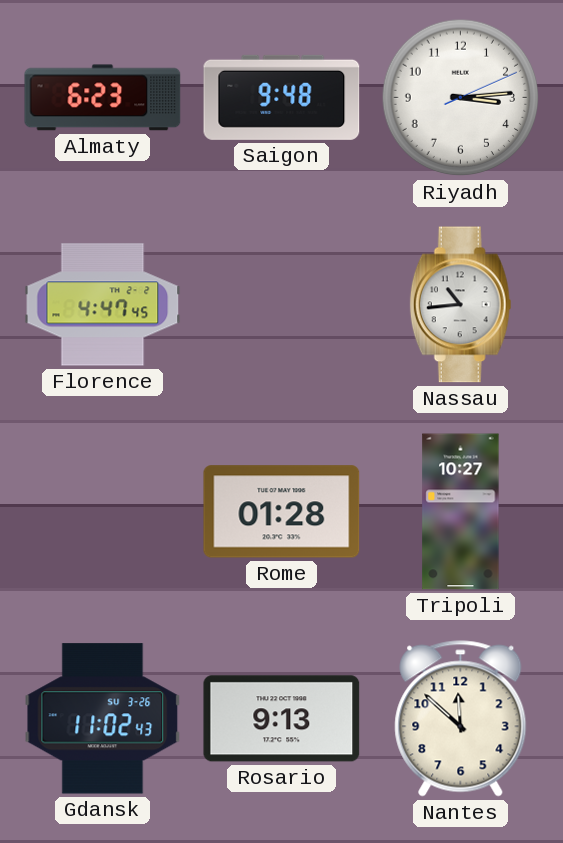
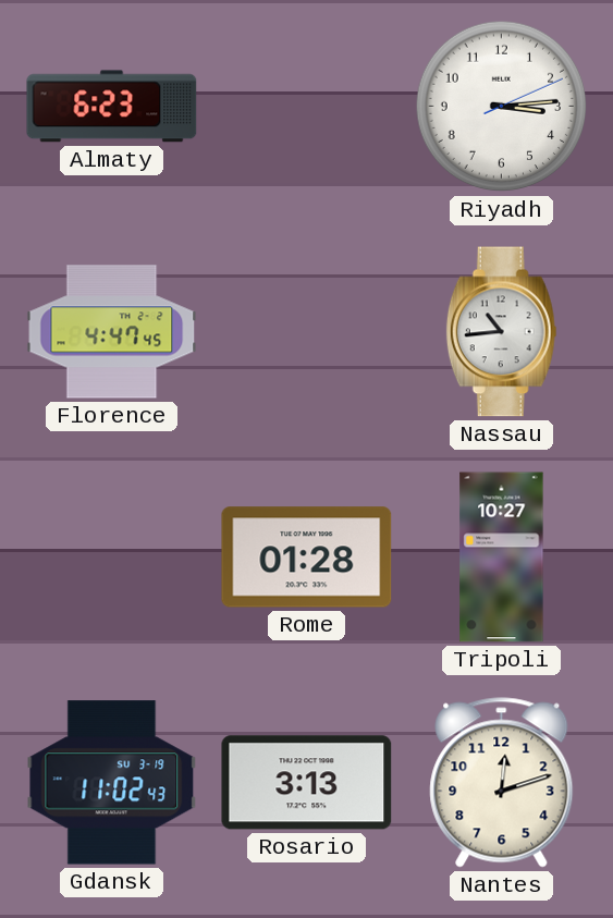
Saigon: 9:48 -> none (282, 97)
Gdansk date: SU 3-26 -> SU 3-19 (112, 783)
Rosario: 9:13 -> 3:13 (307, 783)
Nantes: 11:52 -> 12:12 (502, 783)
